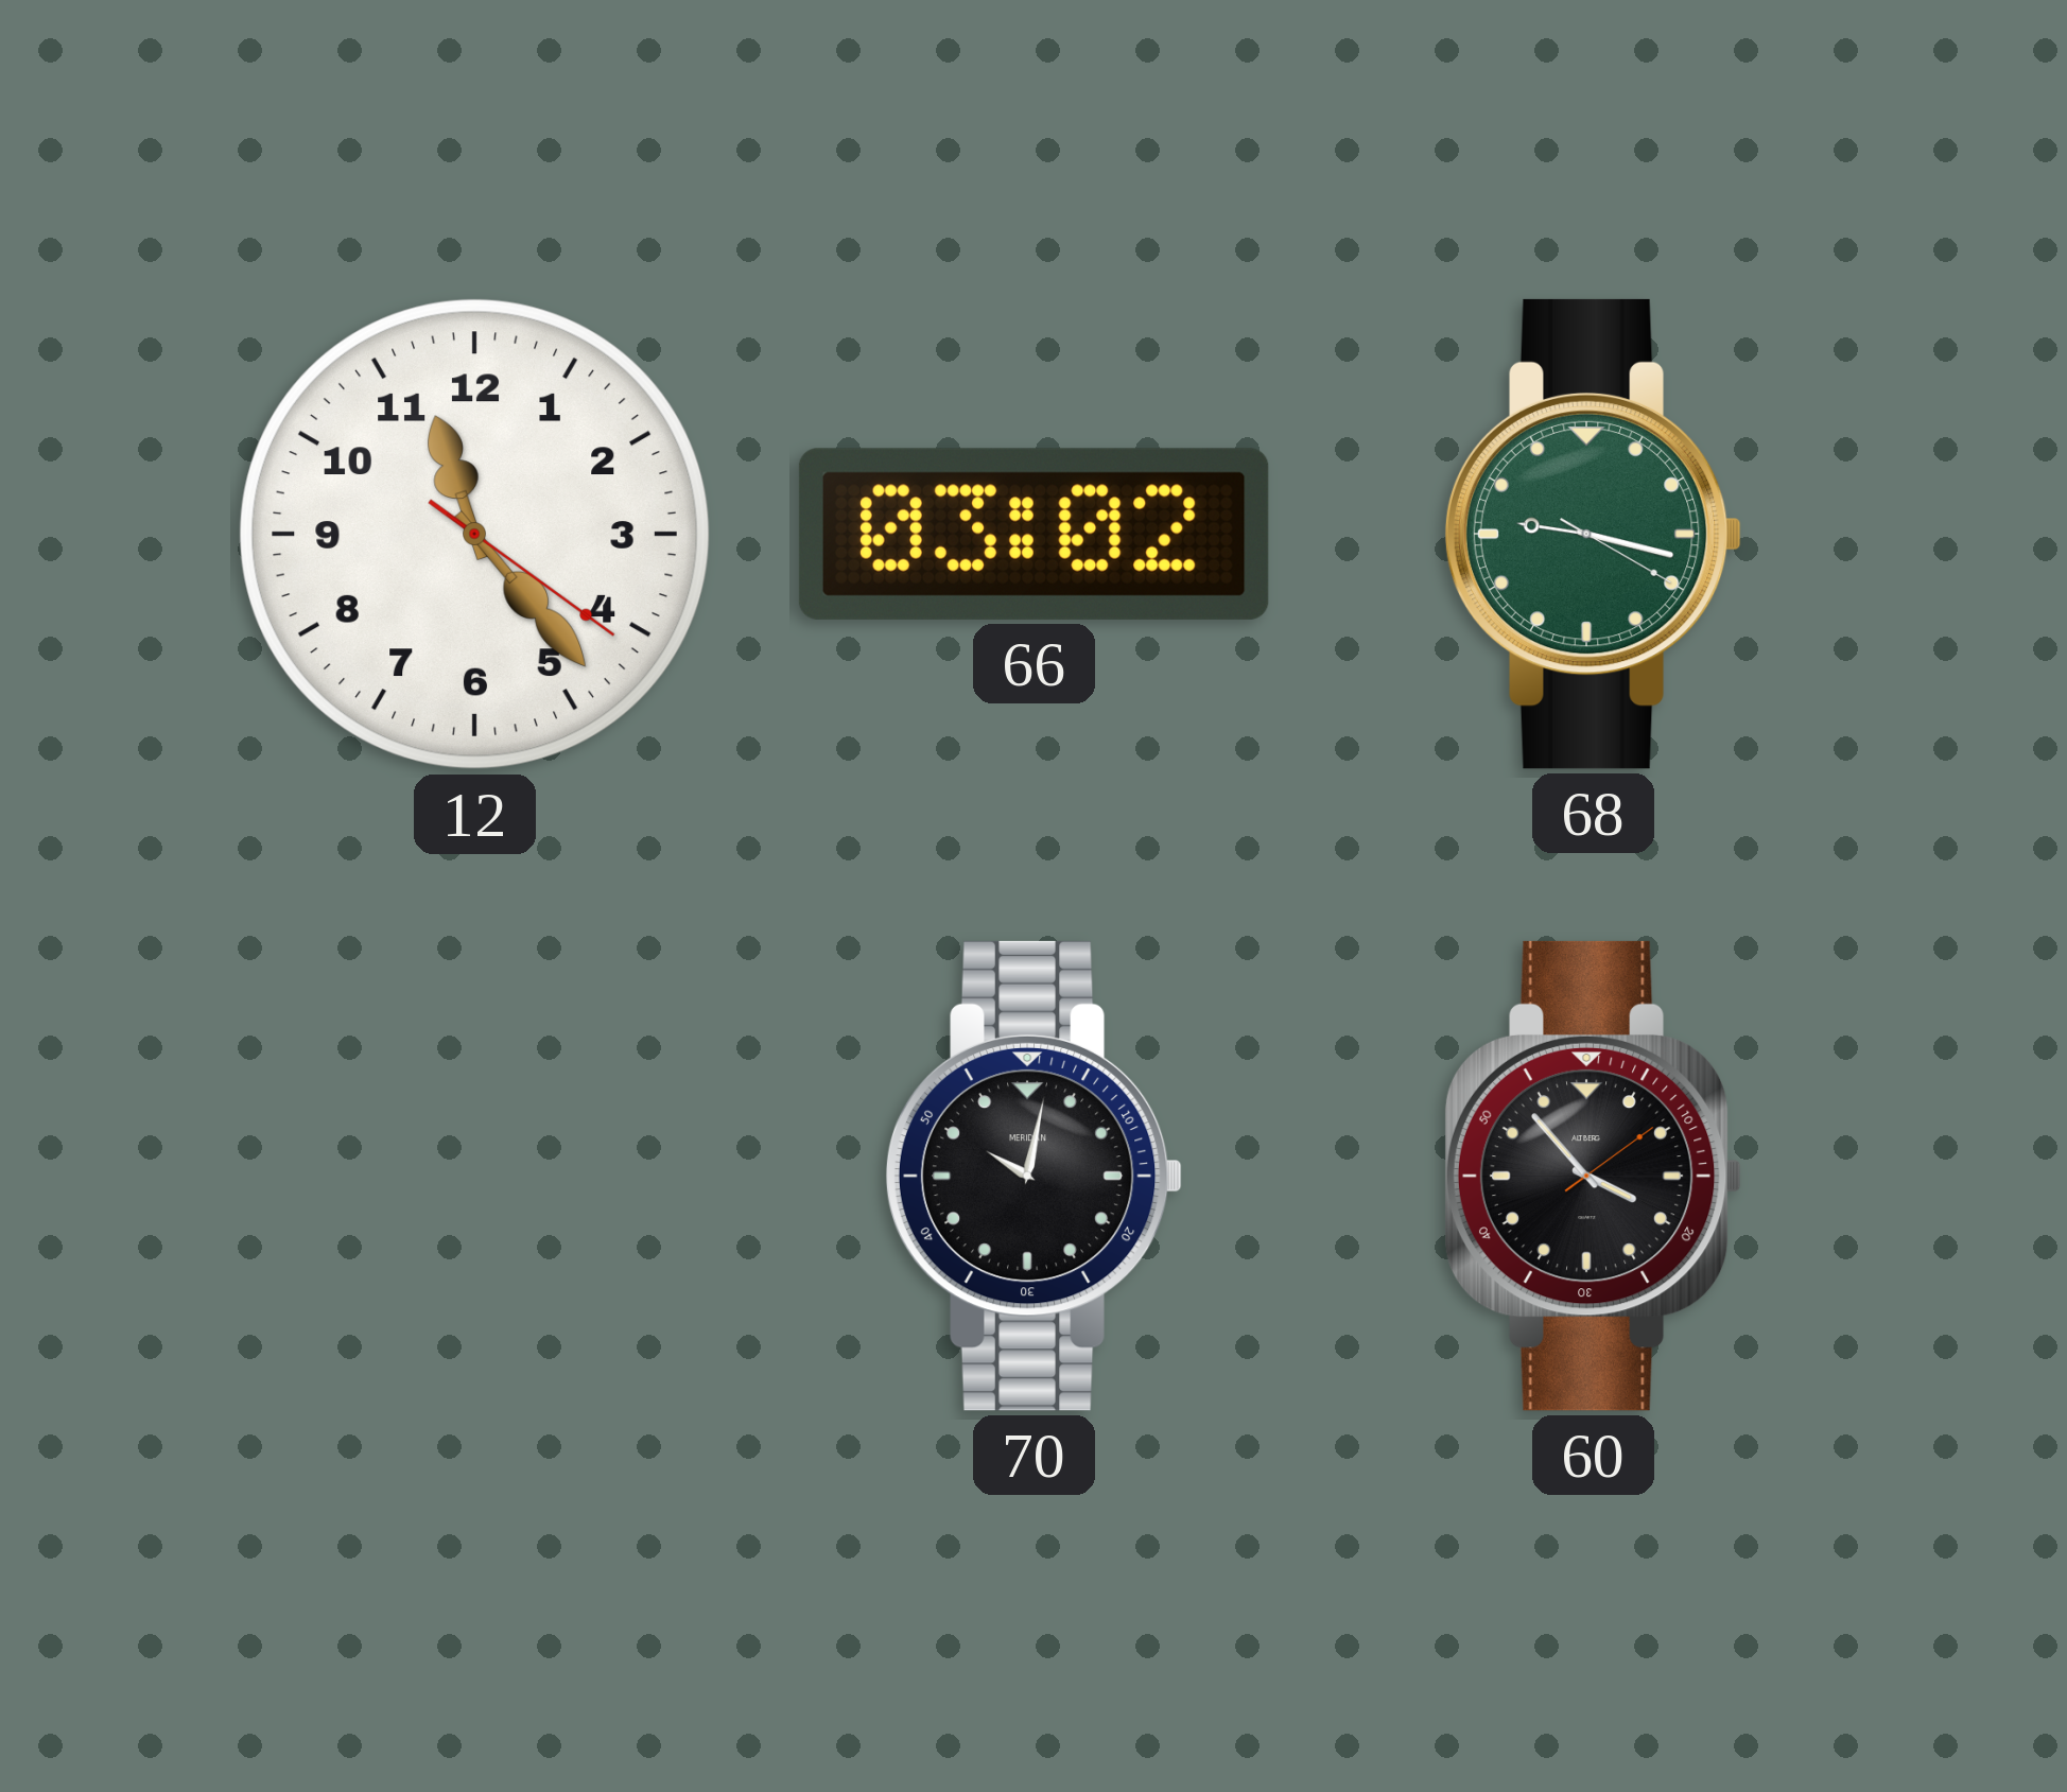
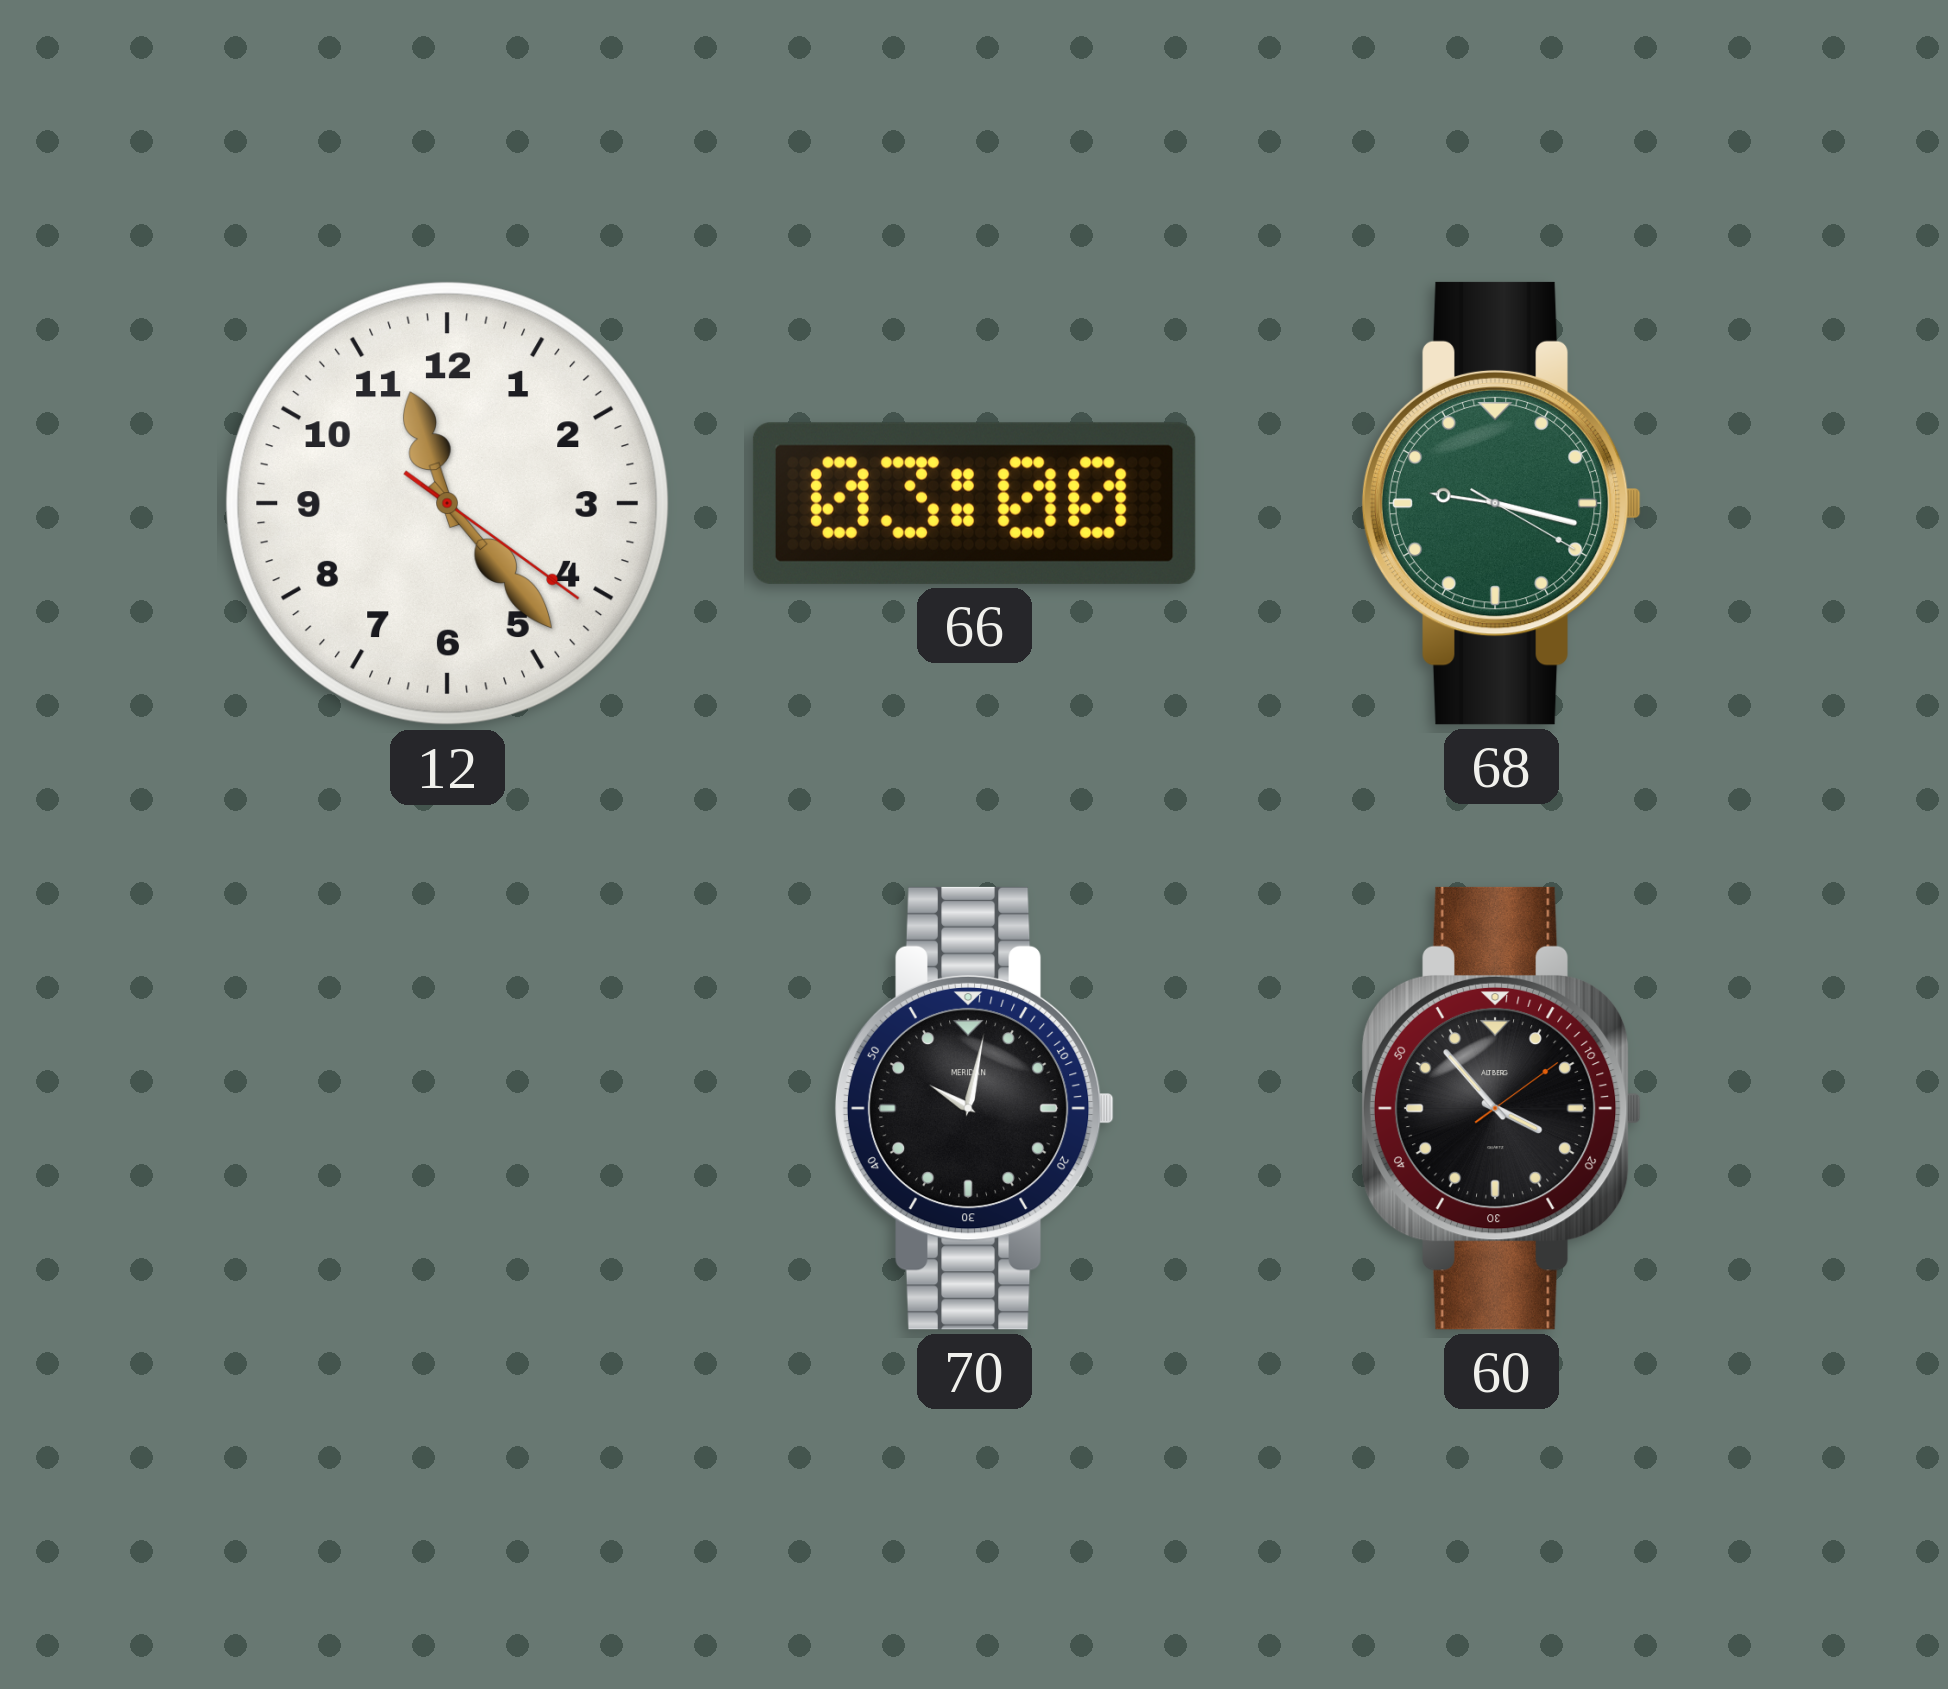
66: 03:02 -> 03:00 (974, 503)
